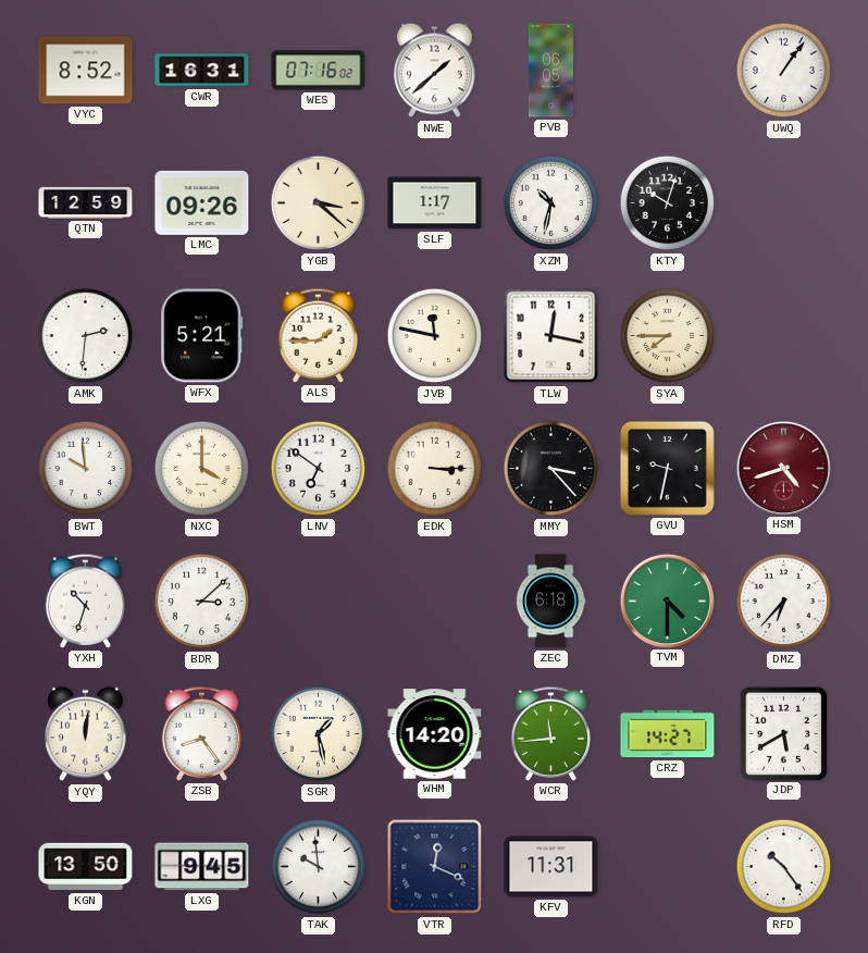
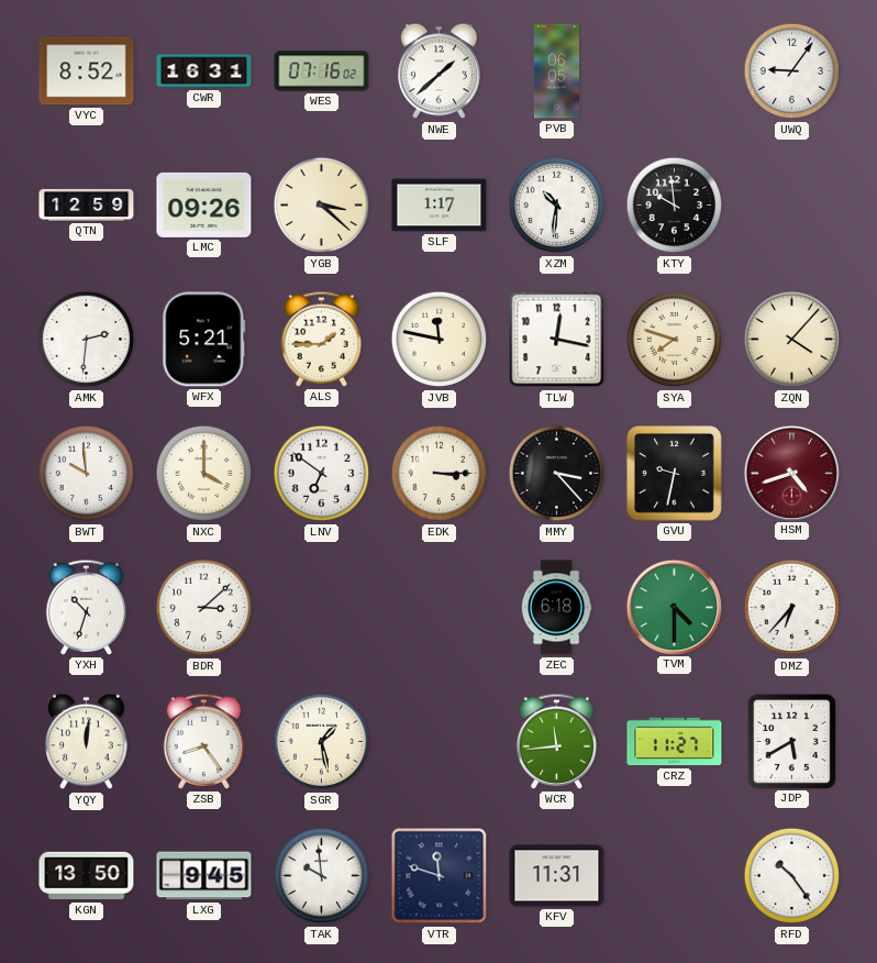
UWQ: 1:06 -> 9:06 (792, 71)
XZM: 10:32 -> 10:31 (557, 206)
KTY: 10:03 -> 9:59 (675, 206)
SYA: 7:45 -> 7:48 (675, 340)
ZQN: none -> 4:07 (792, 340)
WHM: 14:20 -> none (435, 734)
CRZ: 14:27 -> 11:27 (675, 742)
VTR: 12:19 -> 11:48 (440, 876)
